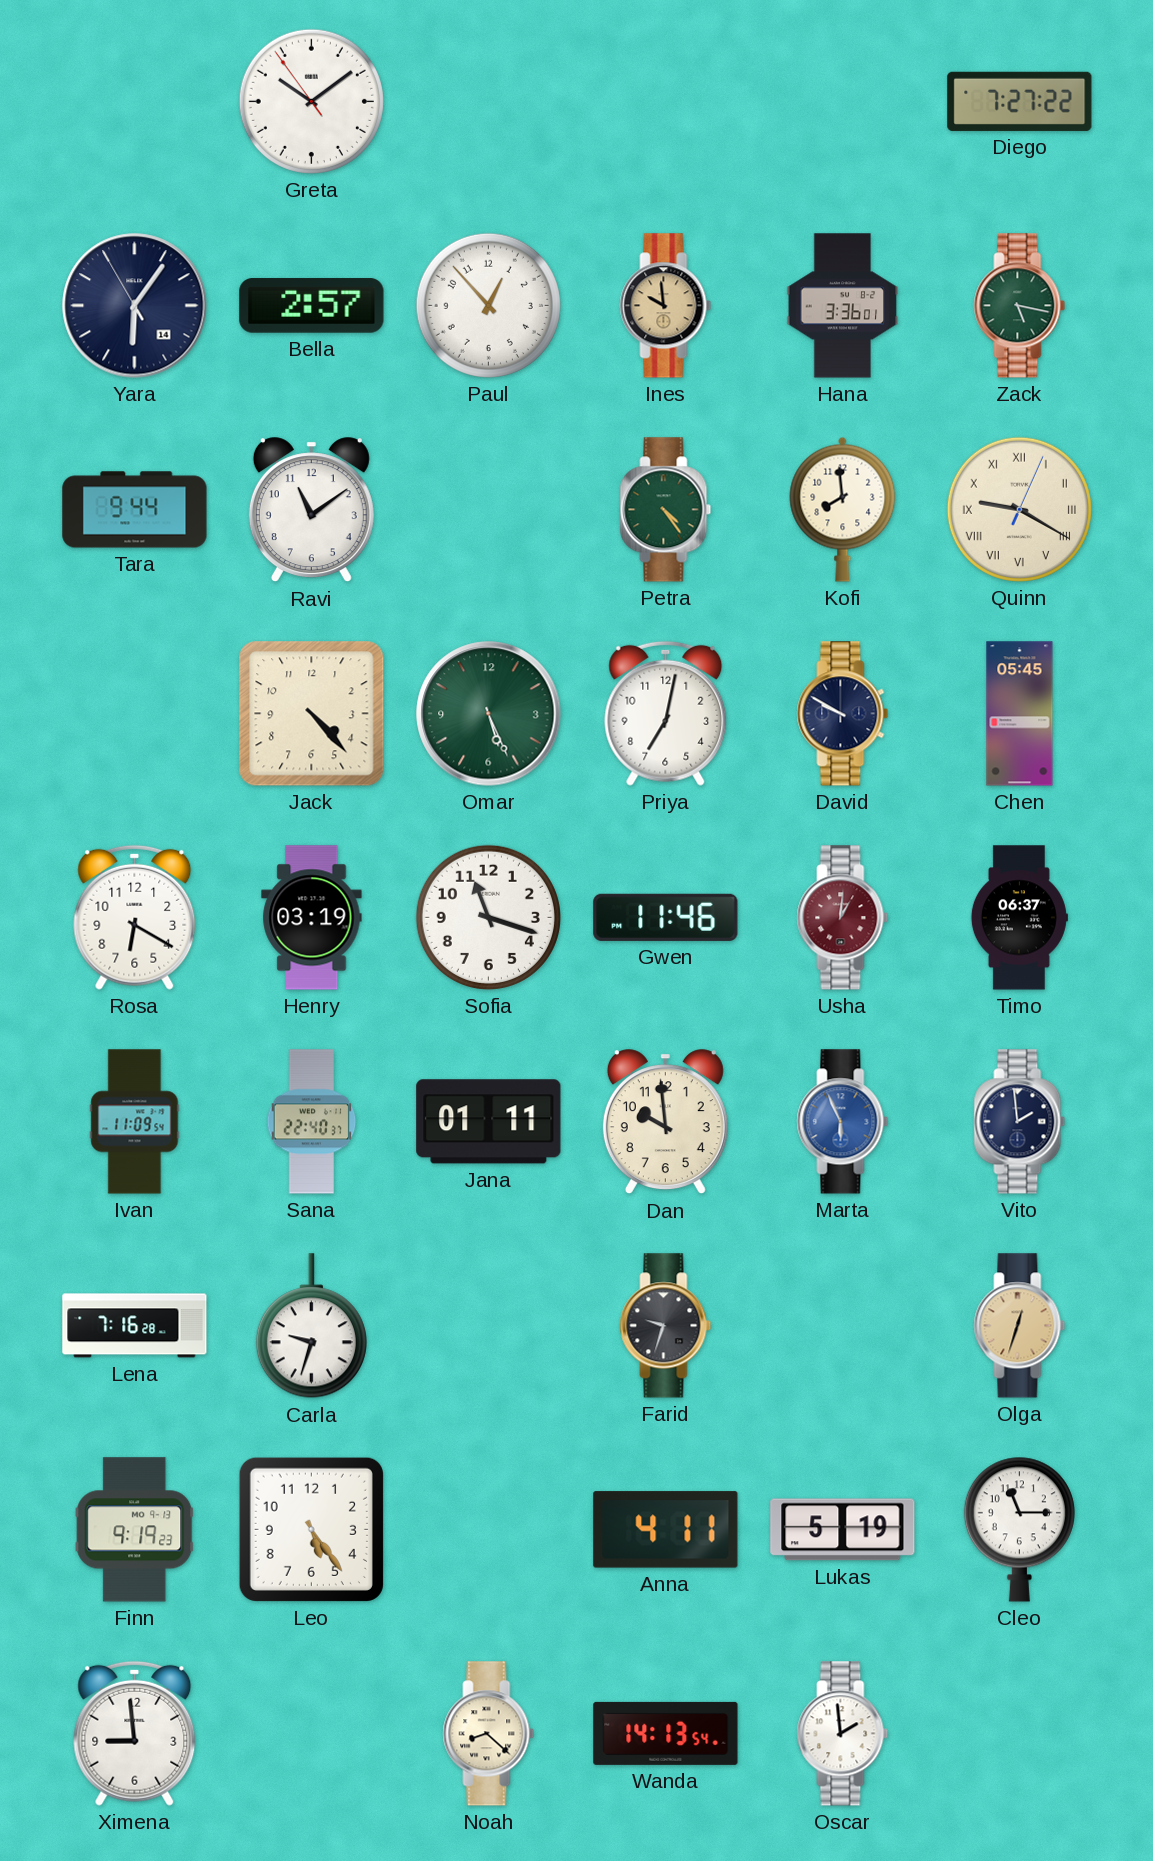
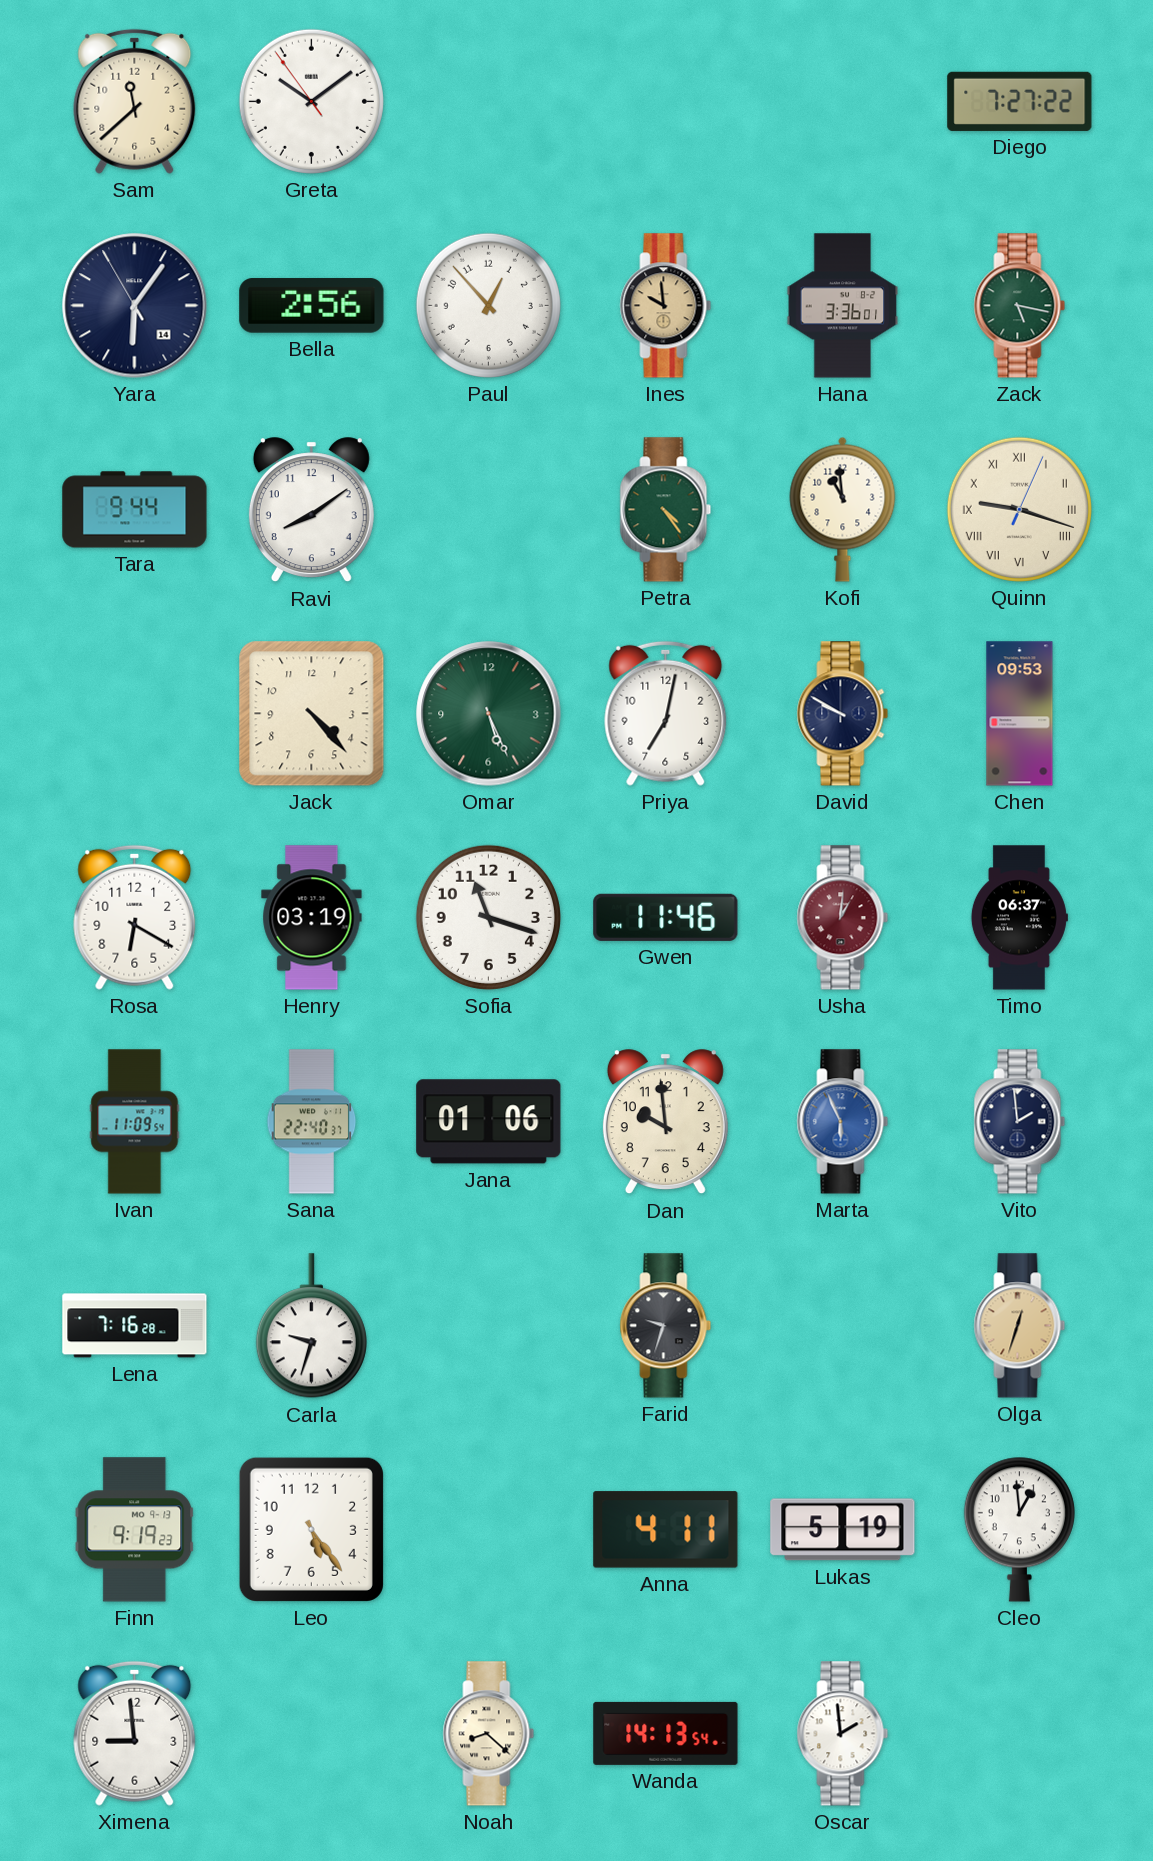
Sam: none -> 11:38 (135, 101)
Bella: 2:57 -> 2:56 (312, 306)
Ravi: 11:09 -> 8:09 (311, 510)
Kofi: 7:59 -> 10:59 (843, 509)
Quinn: 9:20 -> 9:18 (1019, 509)
Chen: 05:45 -> 09:53 (1020, 714)
Jana: 01:11 -> 01:06 (489, 1122)
Cleo: 11:15 -> 12:59 (1019, 1529)
